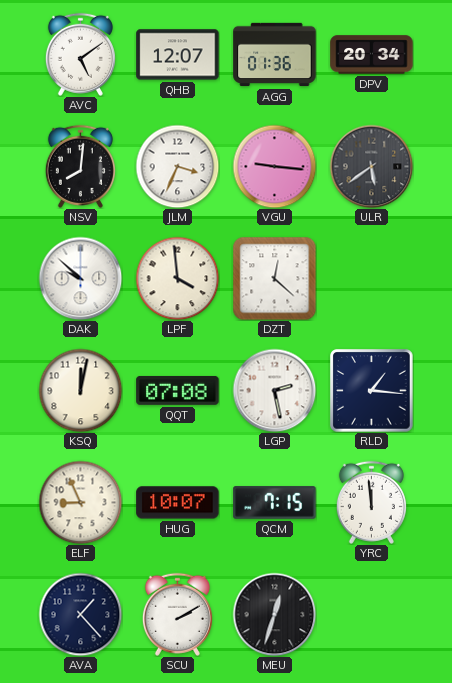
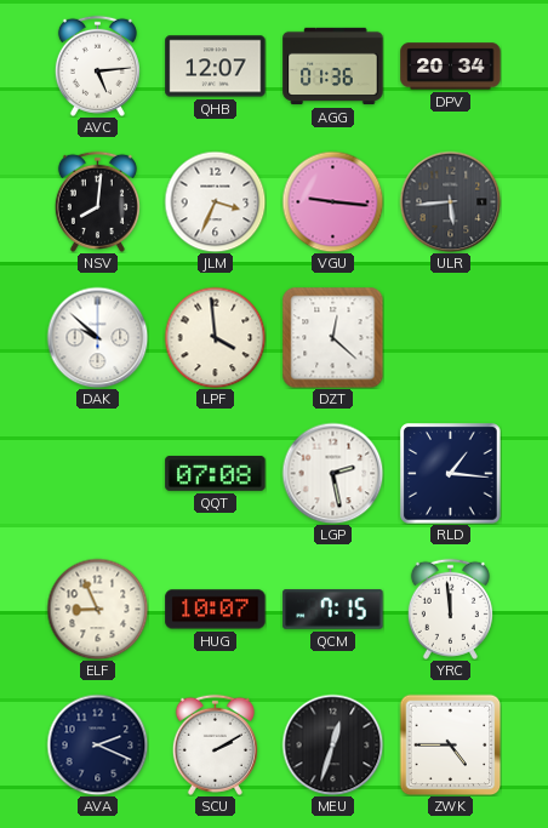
AVC: 5:09 -> 5:14 (97, 65)
ULR: 5:39 -> 5:44 (450, 201)
KSQ: 12:02 -> none (80, 390)
AVA: 1:23 -> 2:19 (97, 744)
ZWK: none -> 4:45 (450, 744)
